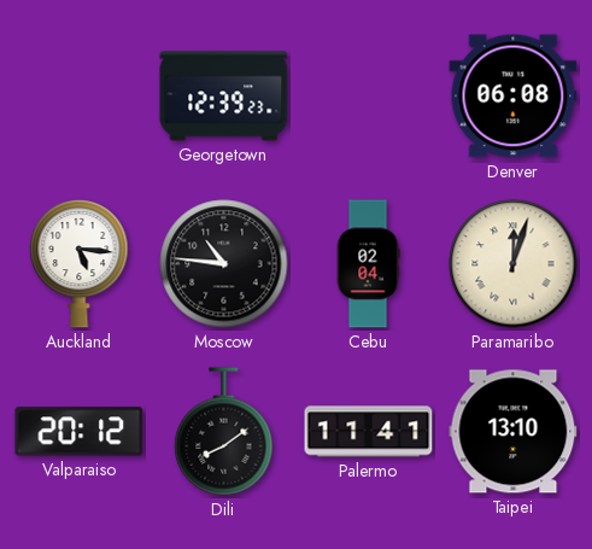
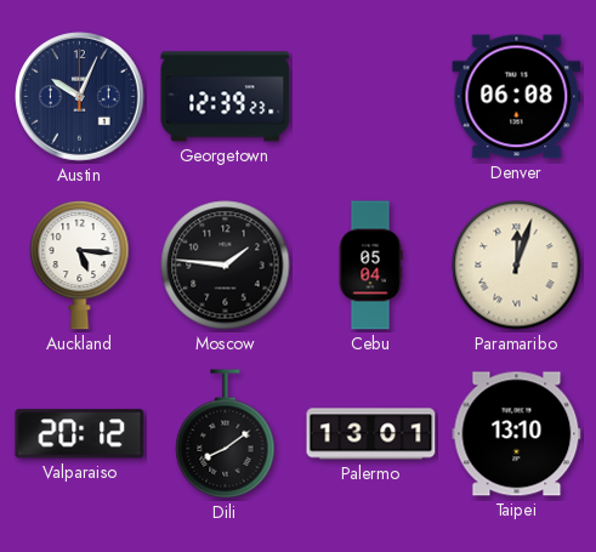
Austin: none -> 10:04 (80, 97)
Moscow: 10:46 -> 1:46 (226, 266)
Cebu: 02:04 -> 05:04 (370, 266)
Palermo: 11:41 -> 13:01 (371, 434)
